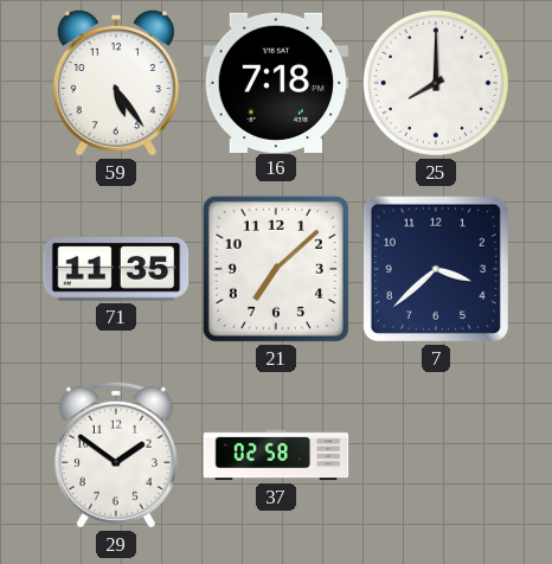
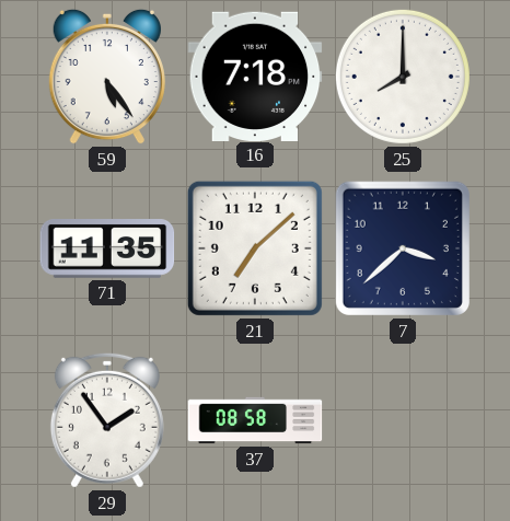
29: 1:51 -> 1:54 (107, 420)
37: 02:58 -> 08:58 (255, 420)
